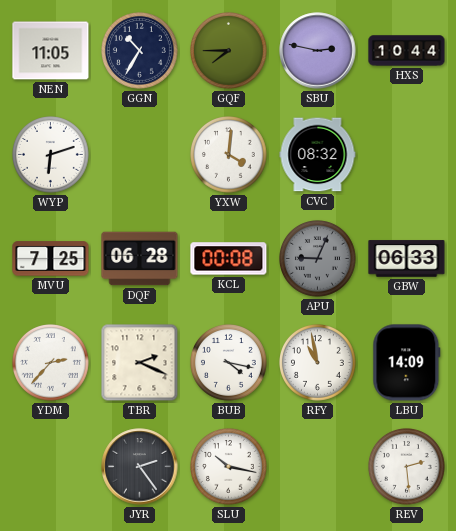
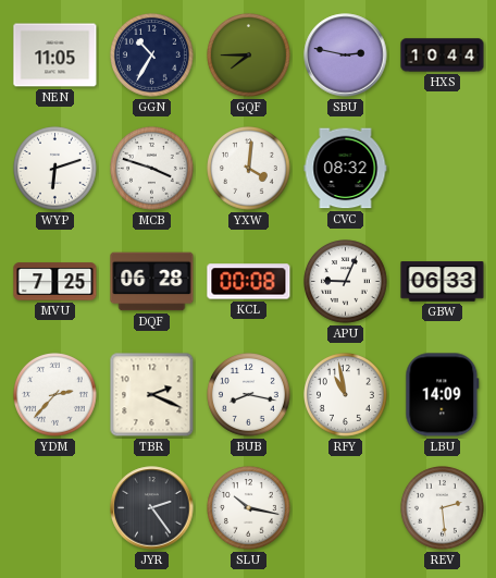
MCB: none -> 3:48 (152, 169)
APU dial: grey -> white (346, 282)
BUB: 4:17 -> 8:17 (249, 395)
